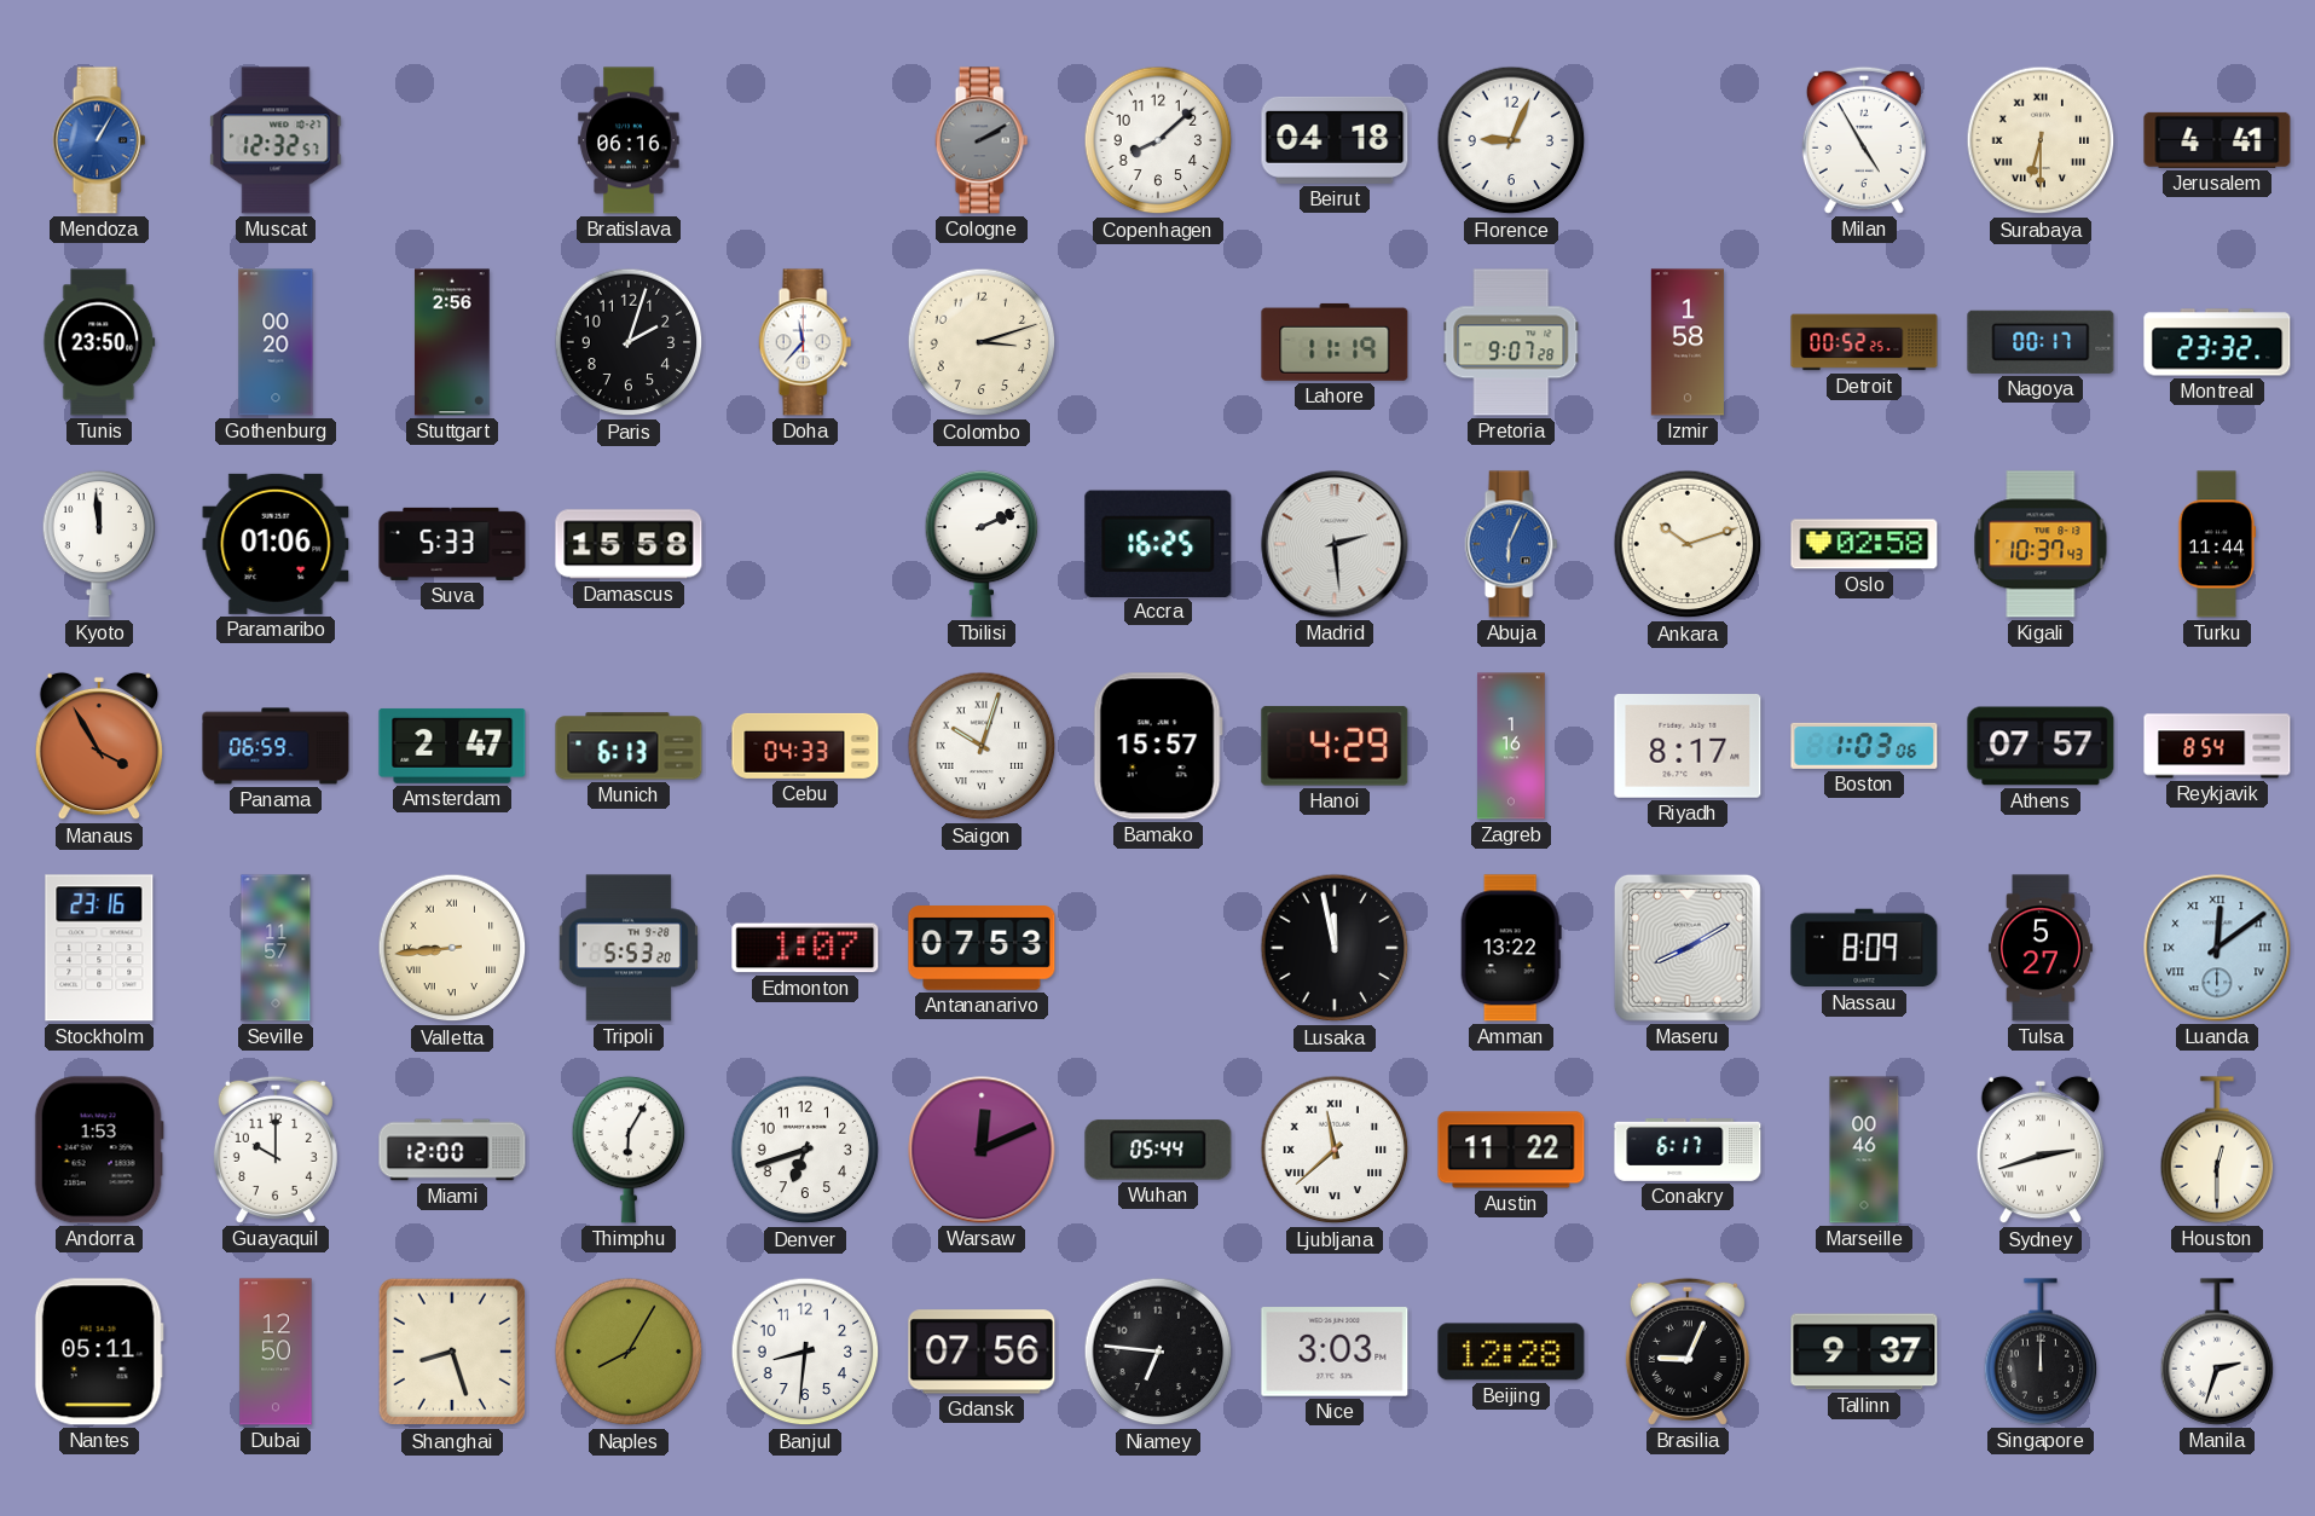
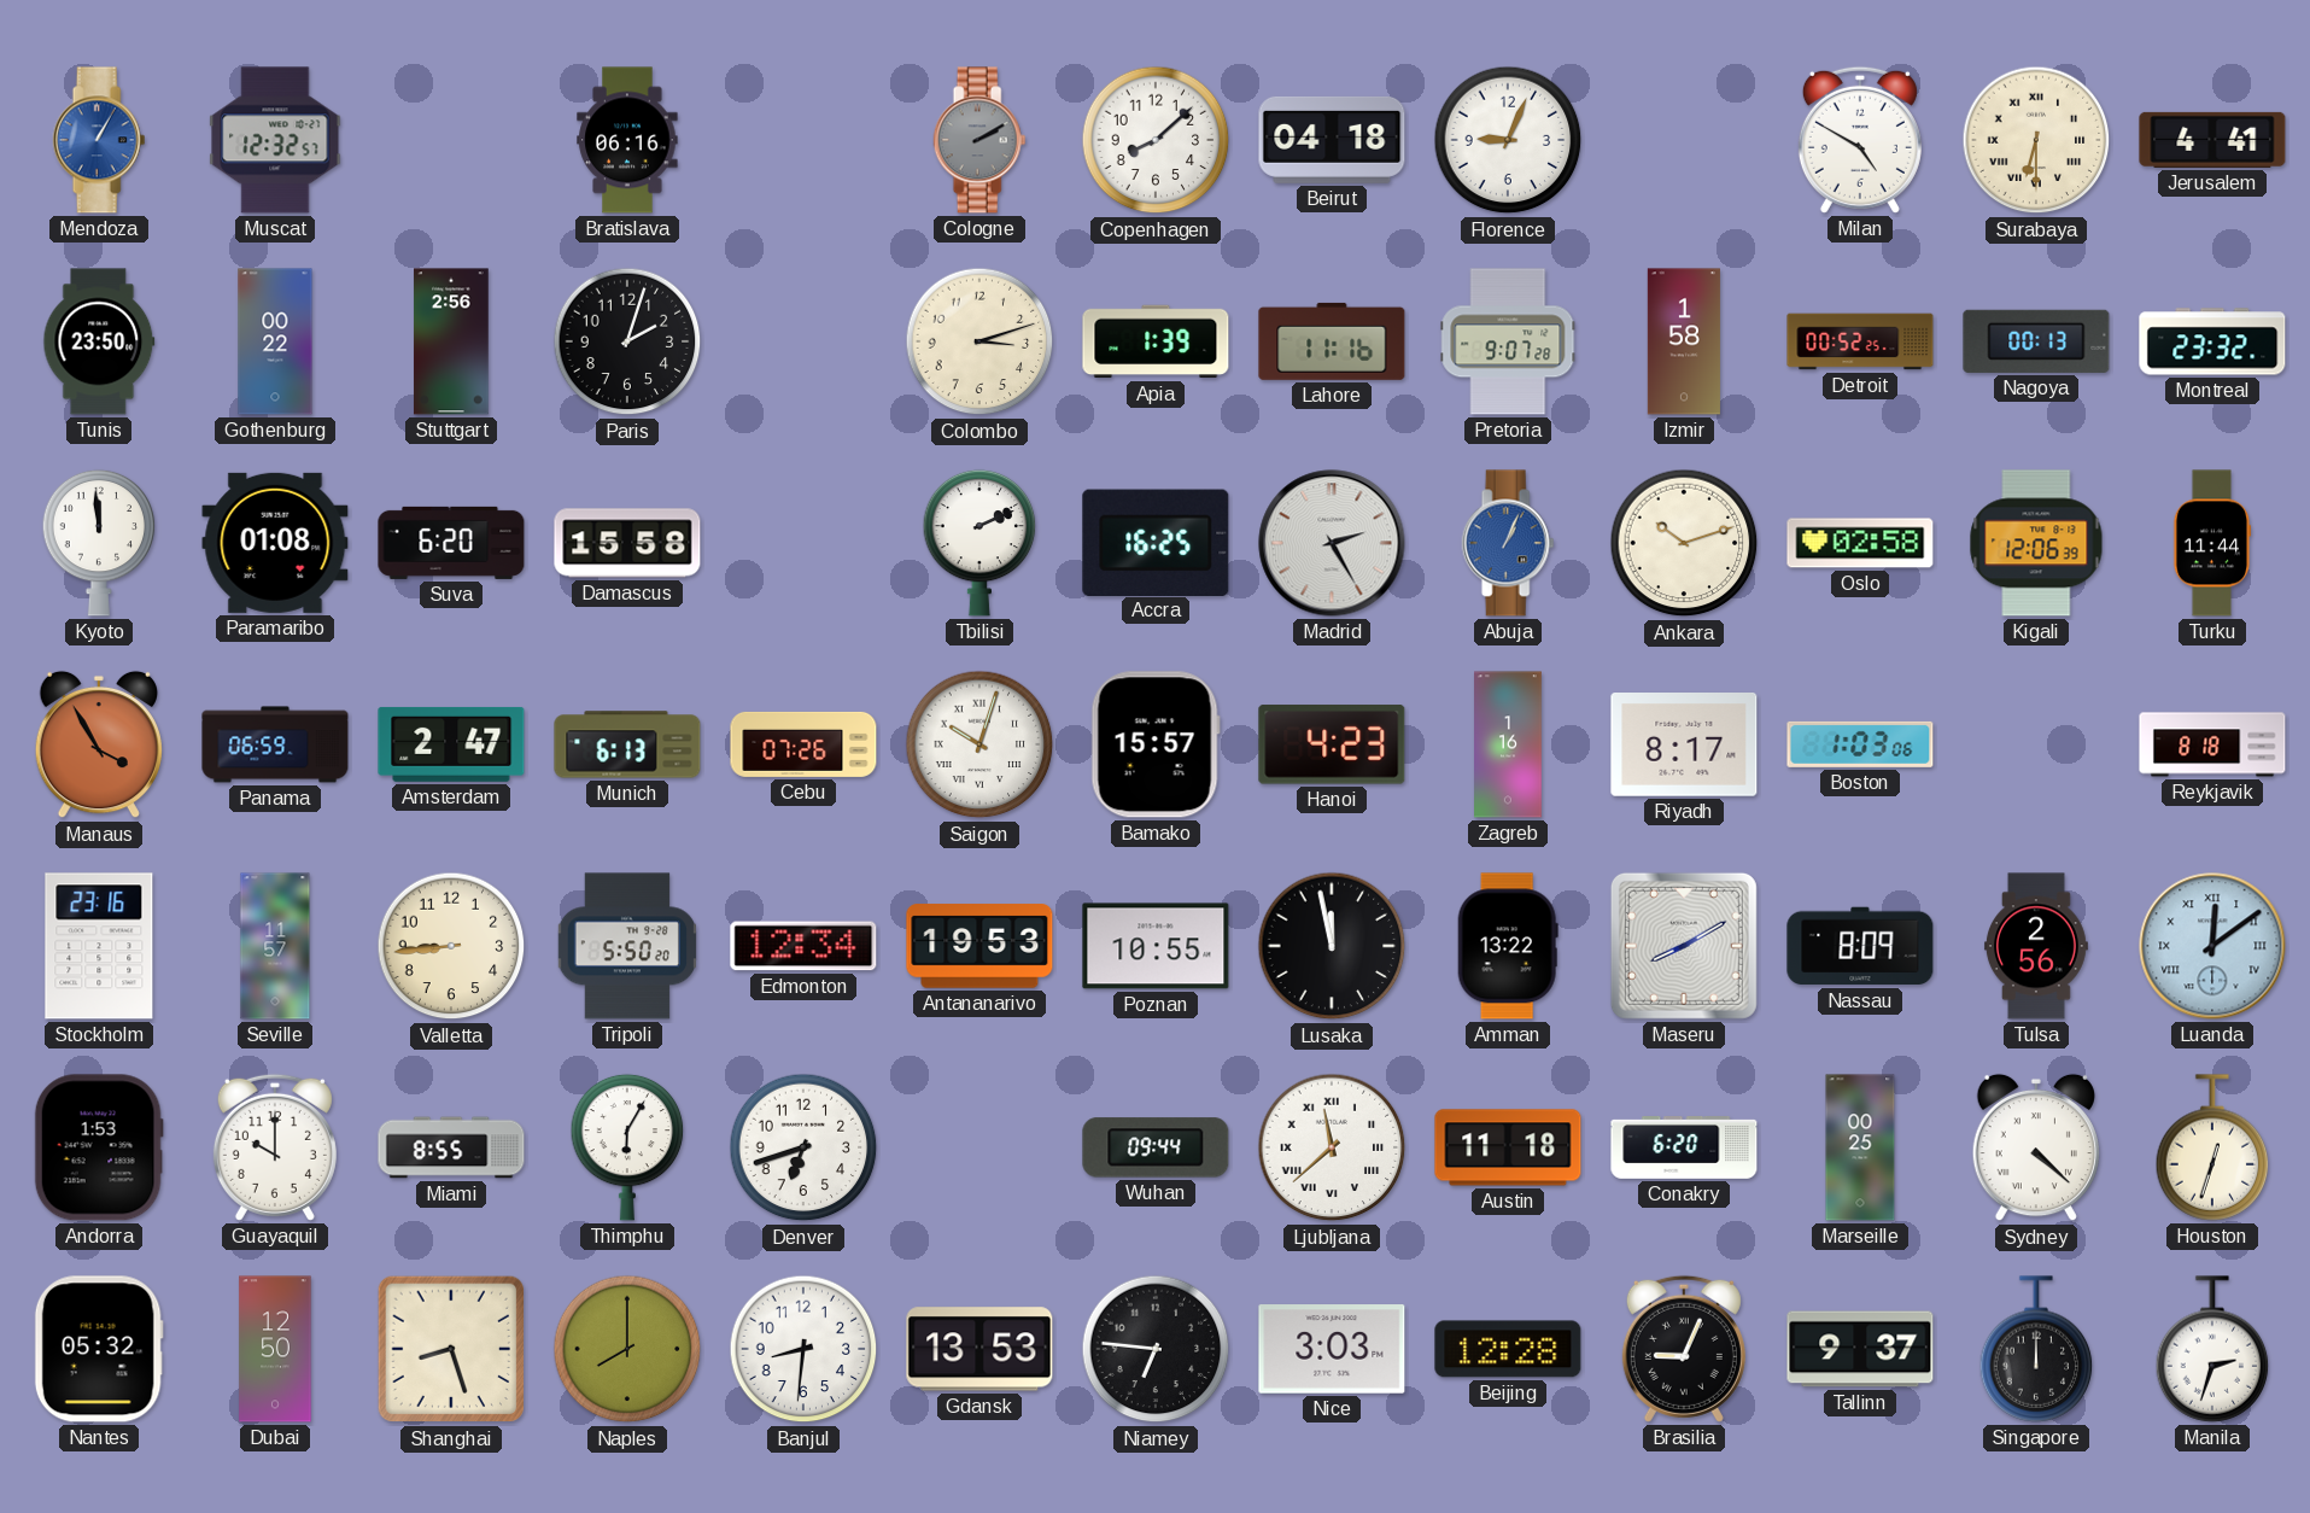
Milan: 4:55 -> 4:50 (1860, 140)
Gothenburg: 00:20 -> 00:22 (275, 341)
Doha: 11:37 -> none (805, 342)
Apia: none -> 1:39 (1156, 341)
Lahore: 11:19 -> 11:16 (1332, 341)
Nagoya: 00:17 -> 00:13 (2036, 341)
Paramaribo: 01:06 -> 01:08 (275, 543)
Suva: 5:33 -> 6:20 (451, 543)
Madrid: 2:29 -> 2:25 (1332, 543)
Abuja: 6:04 -> 1:04 (1508, 543)
Kigali: 10:37 -> 12:06 (2036, 543)
Cebu: 04:33 -> 07:26 (803, 744)
Hanoi: 4:29 -> 4:23 (1332, 744)
Athens: 07:57 -> none (2041, 746)
Reykjavik: 8:54 -> 8:18 (2212, 744)
Valletta numerals: Roman -> Arabic (451, 946)
Tripoli: 5:53 -> 5:50 (627, 946)
Edmonton: 1:07 -> 12:34 (803, 946)
Antananarivo: 07:53 -> 19:53 (979, 946)
Poznan: none -> 10:55 (1156, 946)
Tulsa: 5:27 -> 2:56 (2036, 946)
Miami: 12:00 -> 8:55 (451, 1147)
Warsaw: 12:11 -> none (982, 1150)
Wuhan: 05:44 -> 09:44 (1156, 1147)
Austin: 11:22 -> 11:18 (1508, 1147)
Conakry: 6:17 -> 6:20 (1684, 1149)
Marseille: 00:46 -> 00:25 (1860, 1147)
Sydney: 2:42 -> 4:22 (2036, 1147)
Houston: 12:30 -> 12:33 (2212, 1147)
Nantes: 05:11 -> 05:32 (99, 1349)
Naples: 8:05 -> 8:00 (627, 1349)
Gdansk: 07:56 -> 13:53 (979, 1349)
